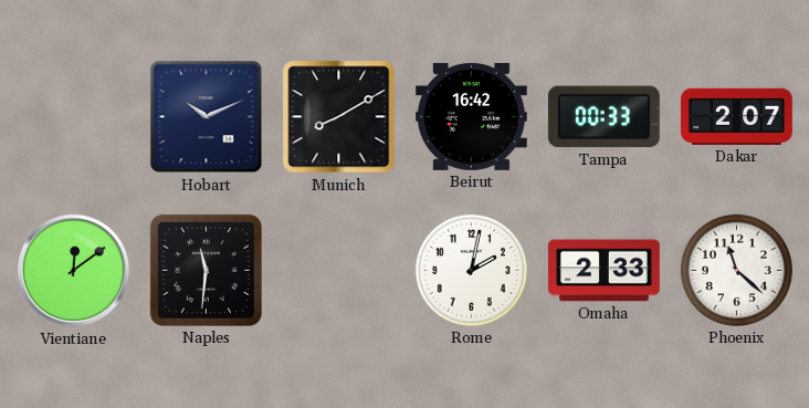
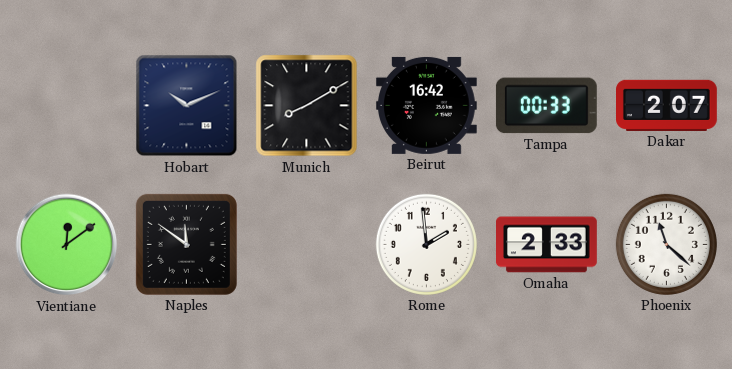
Naples: 11:31 -> 11:51 (186, 244)
Rome: 2:02 -> 1:59 (426, 244)
